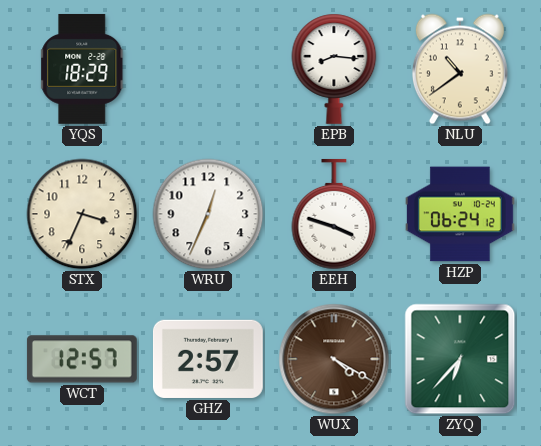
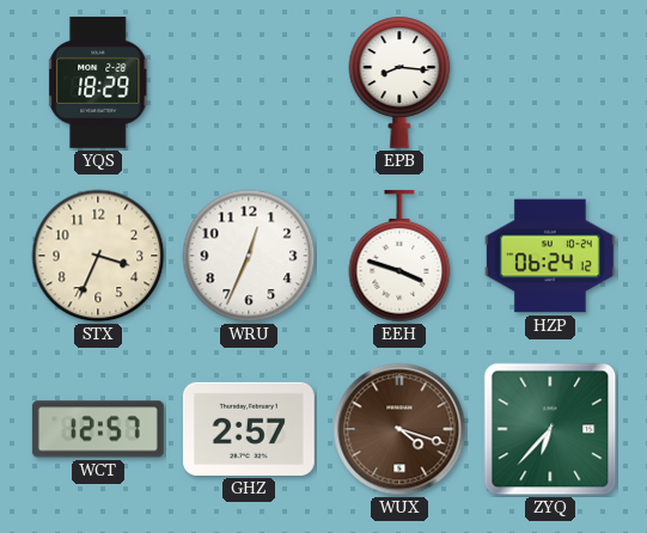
NLU: 10:39 -> none (460, 69)
WUX: 4:20 -> 4:18 (399, 429)
